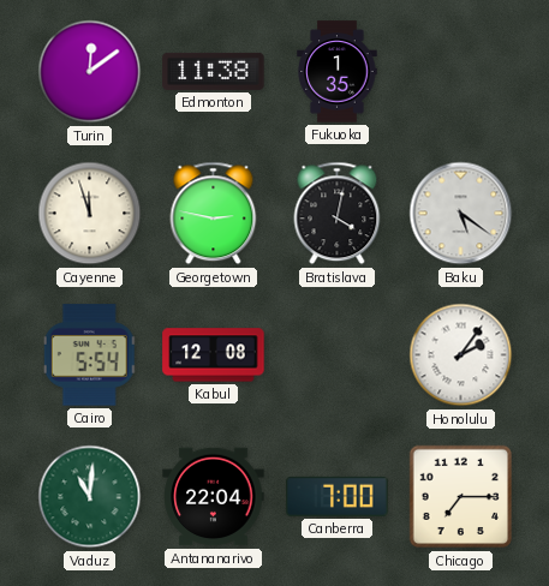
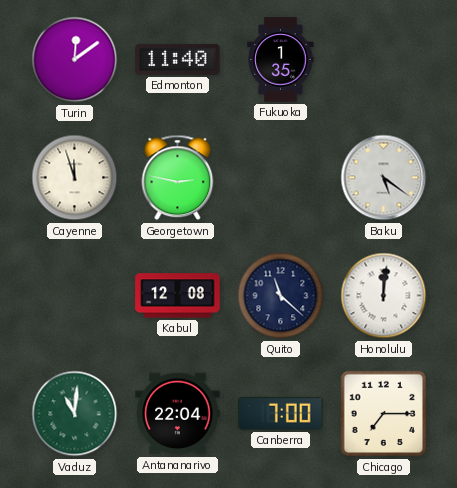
Edmonton: 11:38 -> 11:40 (178, 59)
Bratislava: 4:02 -> none (338, 214)
Cairo: 5:54 -> none (90, 355)
Quito: none -> 11:22 (281, 296)
Honolulu: 2:06 -> 12:01 (384, 296)
